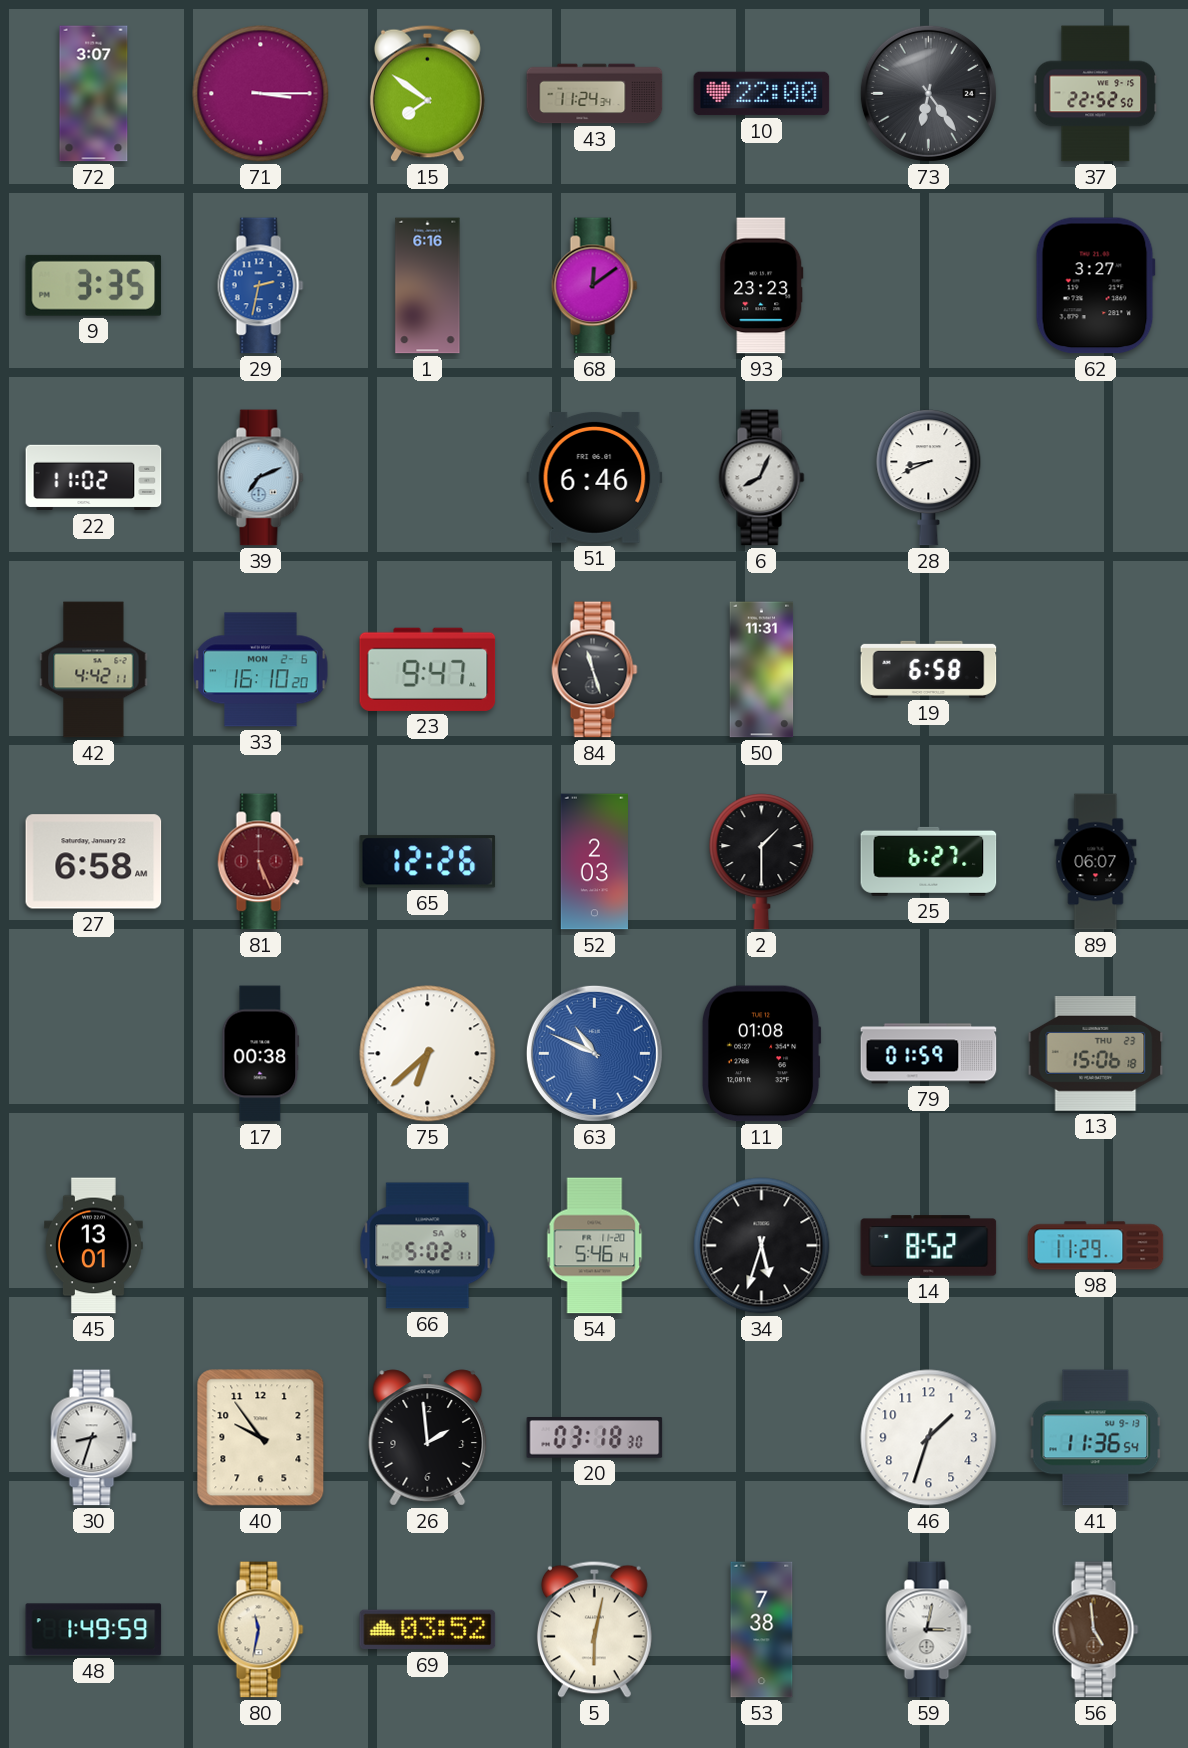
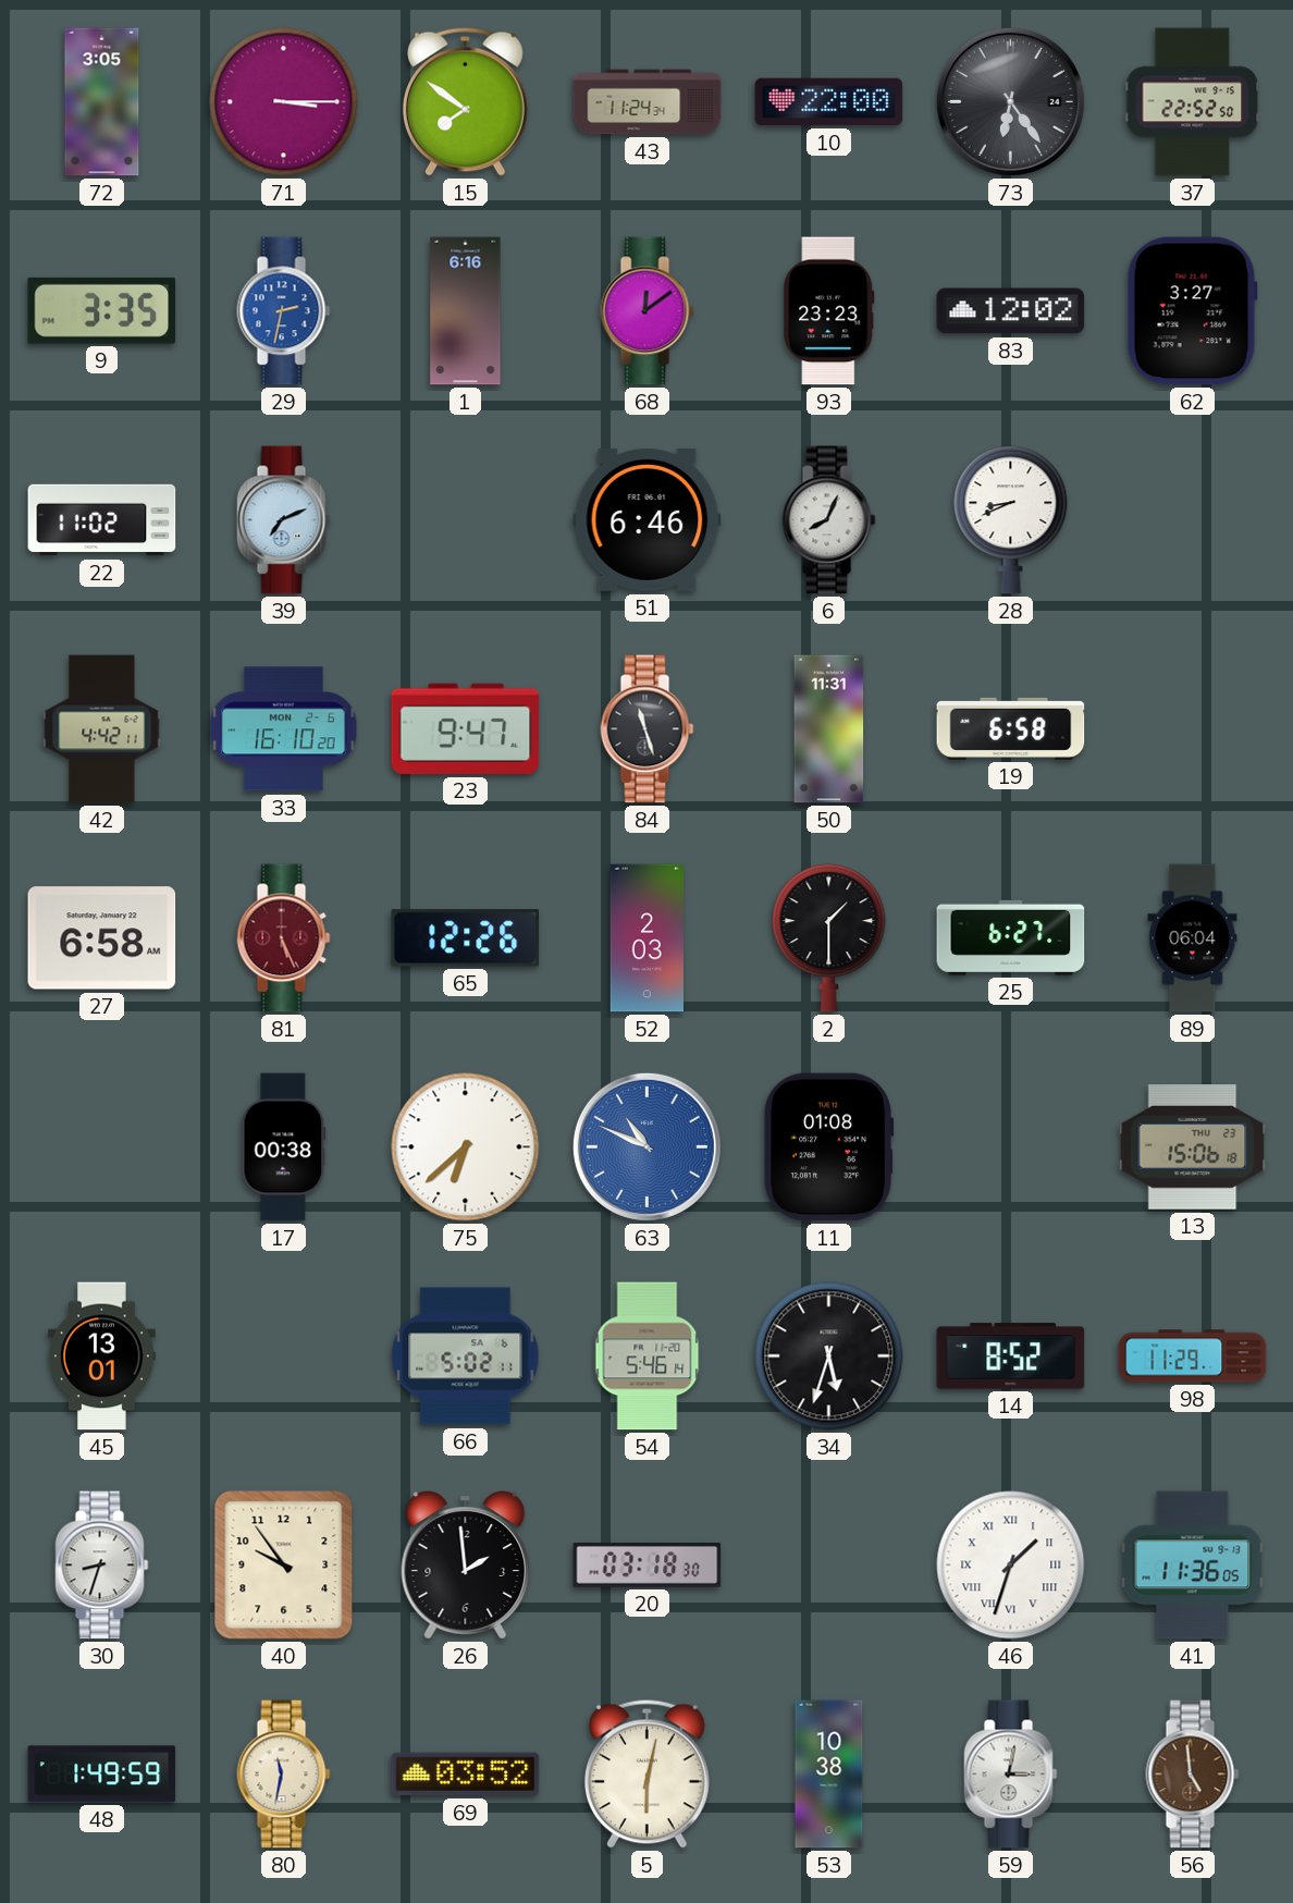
72: 3:07 -> 3:05 (102, 102)
83: none -> 12:02 (1011, 311)
89: 06:07 -> 06:04 (1193, 938)
79: 01:59 -> none (929, 1054)
46 numerals: Arabic -> Roman (1011, 1566)
41: 11:36:54 -> 11:36:05 (1193, 1566)
53: 7:38 -> 10:38 (829, 1775)
